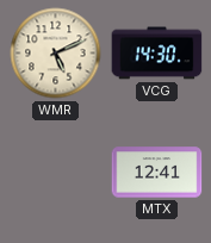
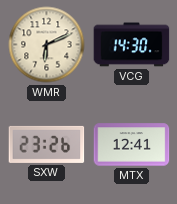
WMR: 5:11 -> 6:11 (47, 45)
SXW: none -> 23:26 (47, 144)
